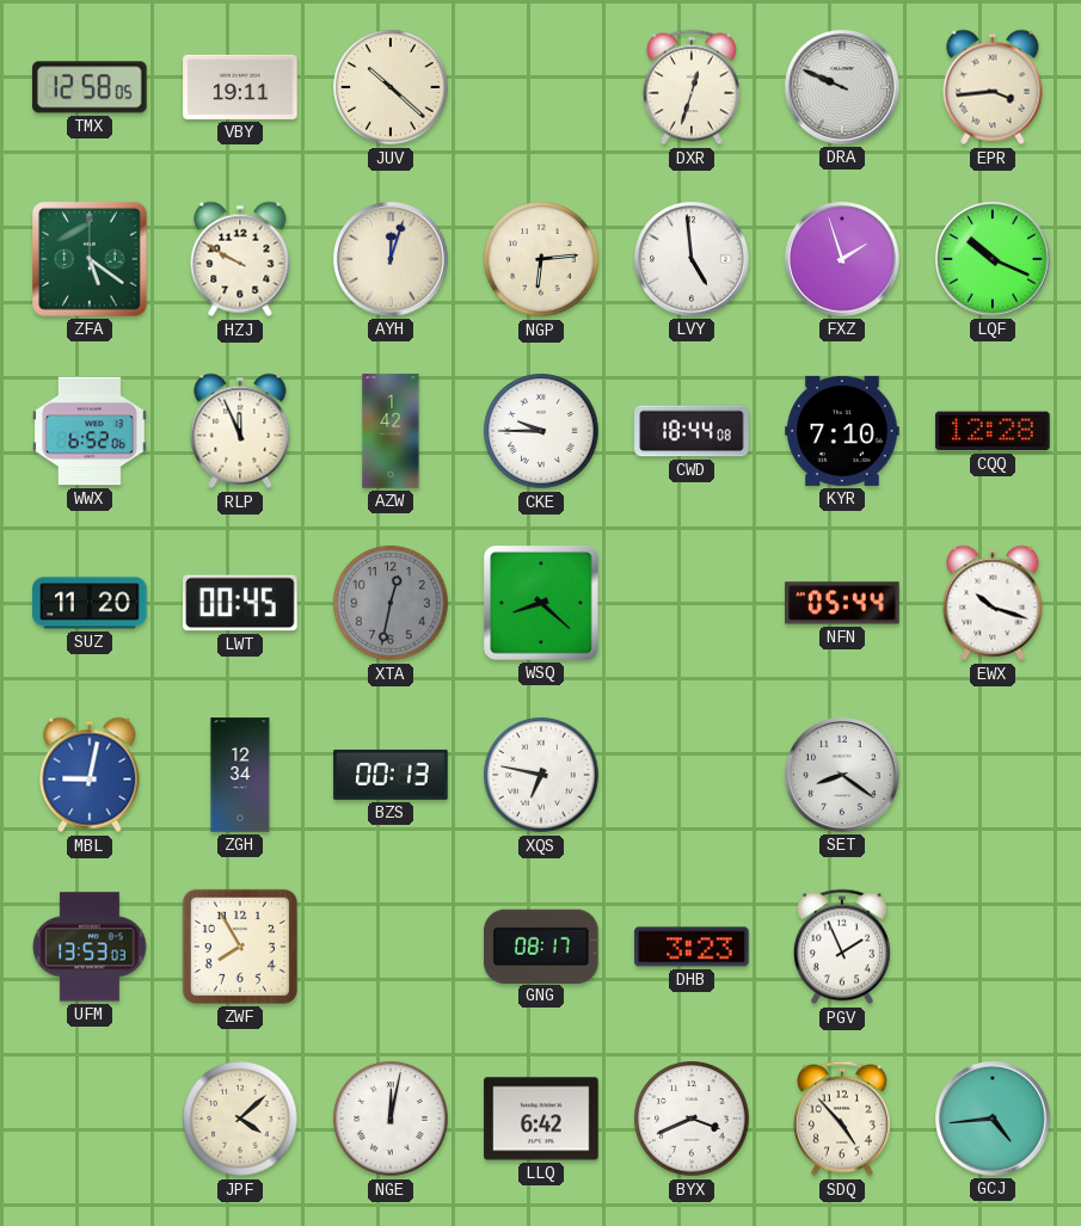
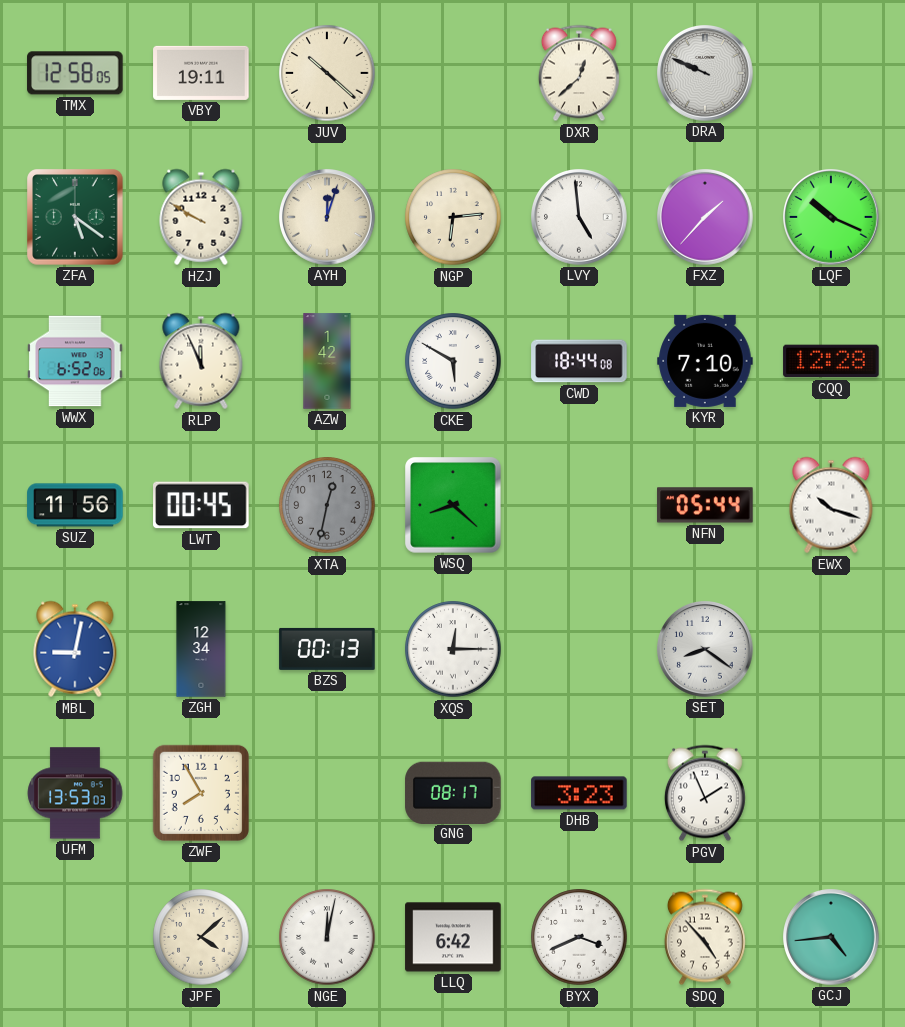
DXR: 12:33 -> 12:38 (579, 73)
EPR: 3:44 -> none (993, 87)
FXZ: 1:57 -> 1:37 (705, 217)
CKE: 9:45 -> 5:50 (453, 361)
SUZ: 11:20 -> 11:56 (75, 505)
XQS: 6:47 -> 12:15 (453, 649)
